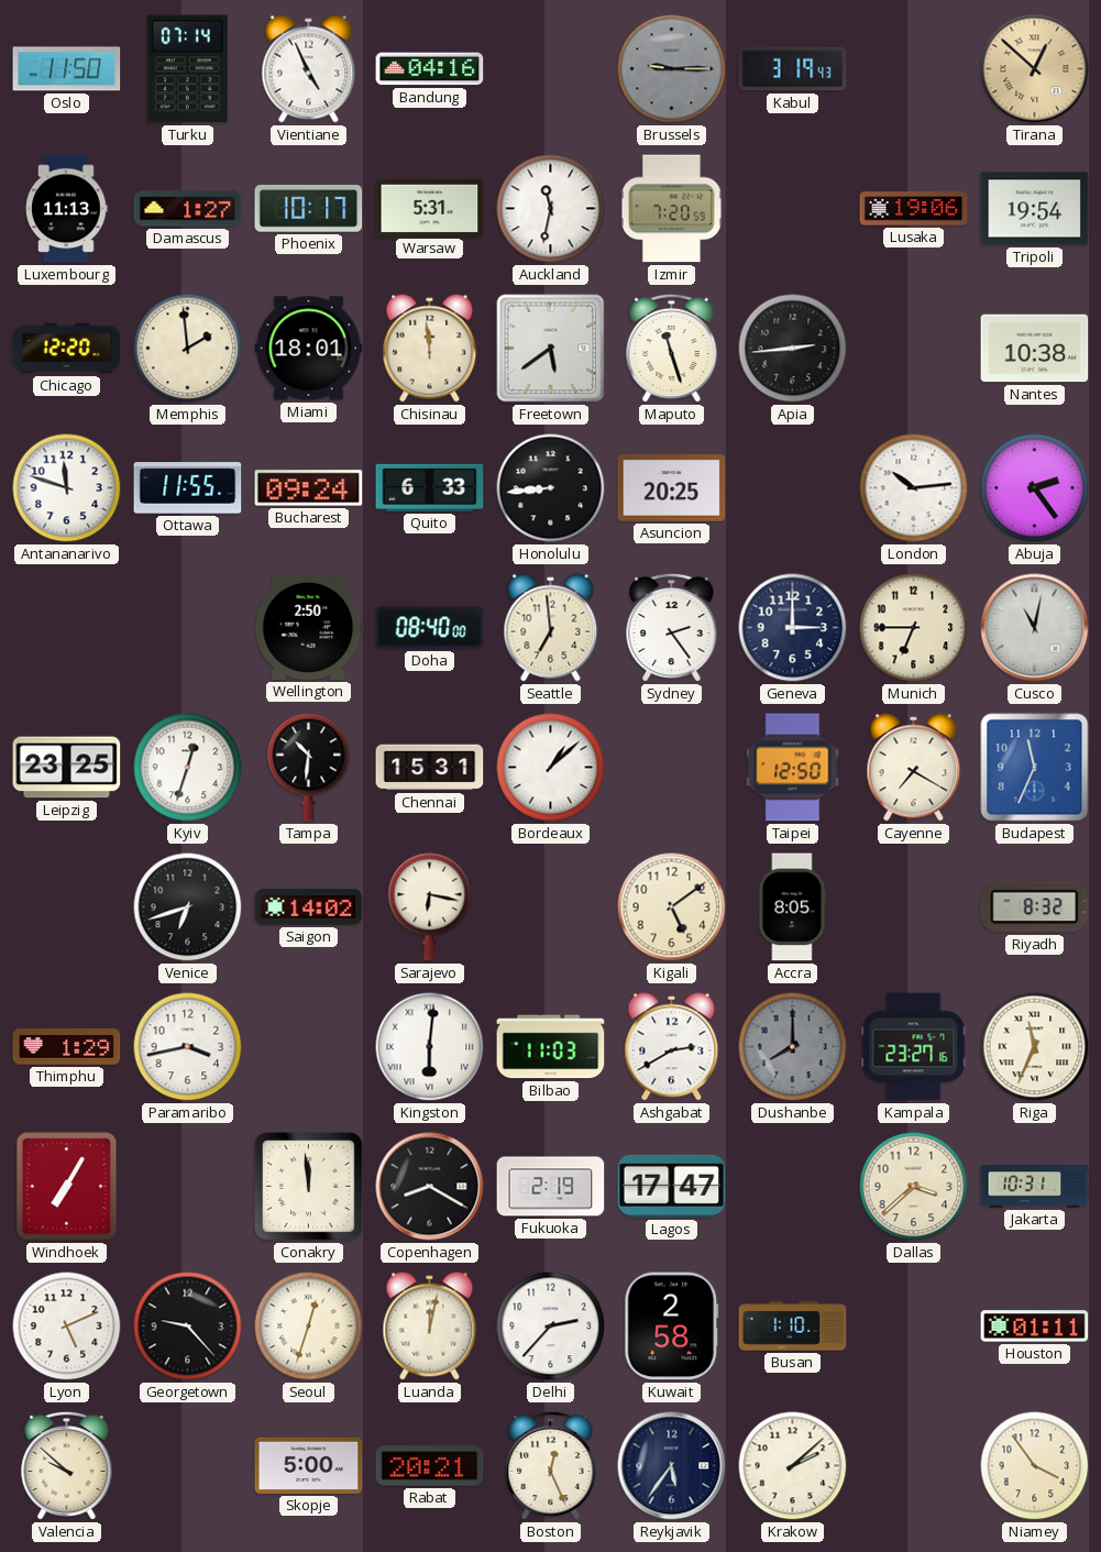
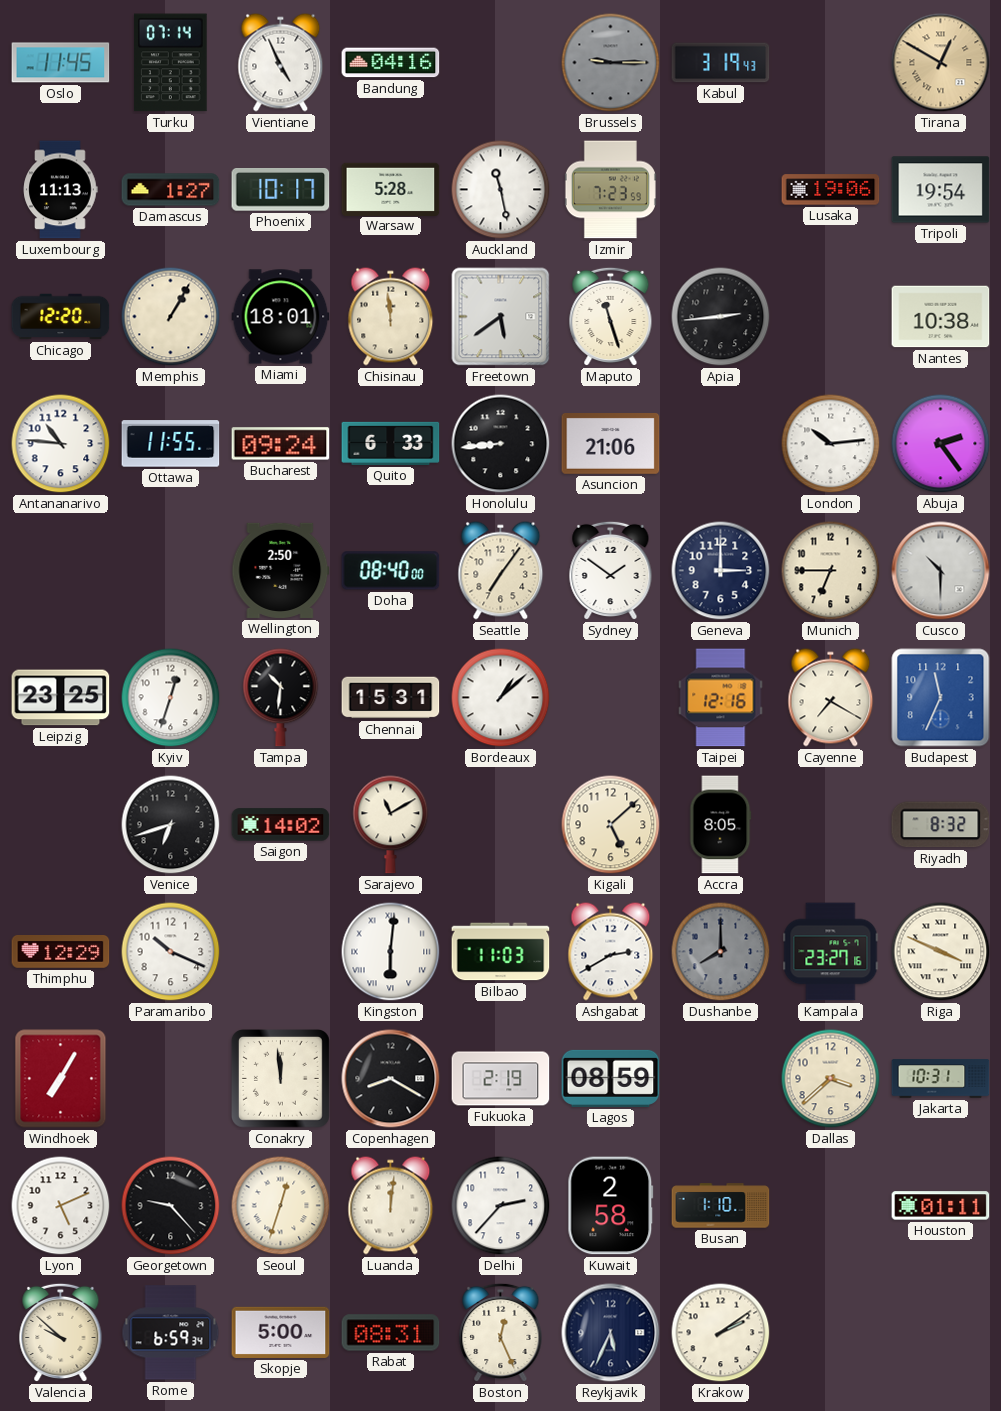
Oslo: 11:50 -> 11:45 (61, 63)
Tirana: 12:52 -> 12:50 (941, 63)
Warsaw: 5:31 -> 5:28 (391, 189)
Auckland: 11:32 -> 11:28 (501, 190)
Izmir: 7:20 -> 7:23 (610, 190)
Memphis: 1:59 -> 1:05 (171, 317)
Antananarivo: 11:48 -> 10:46 (61, 444)
Asuncion: 20:25 -> 21:06 (611, 444)
Seattle: 6:59 -> 7:06 (501, 571)
Sydney: 2:24 -> 1:51 (611, 571)
Cusco: 11:02 -> 10:30 (941, 571)
Taipei: 12:50 -> 12:16 (721, 698)
Sarajevo: 6:17 -> 11:10 (391, 825)
Kigali: 5:09 -> 5:08 (611, 825)
Thimphu: 1:29 -> 12:29 (61, 952)
Paramaribo: 3:43 -> 10:19 (171, 952)
Riga: 11:34 -> 3:49 (941, 952)
Lagos: 17:47 -> 08:59 (611, 1078)
Luanda: 12:02 -> 12:01 (391, 1206)
Rome: none -> 6:59 (171, 1333)
Rabat: 20:21 -> 08:31 (391, 1333)
Reykjavik: 5:36 -> 5:34 (611, 1333)
Krakow: 2:08 -> 2:09 (721, 1333)
Niamey: 3:54 -> none (1035, 1466)
